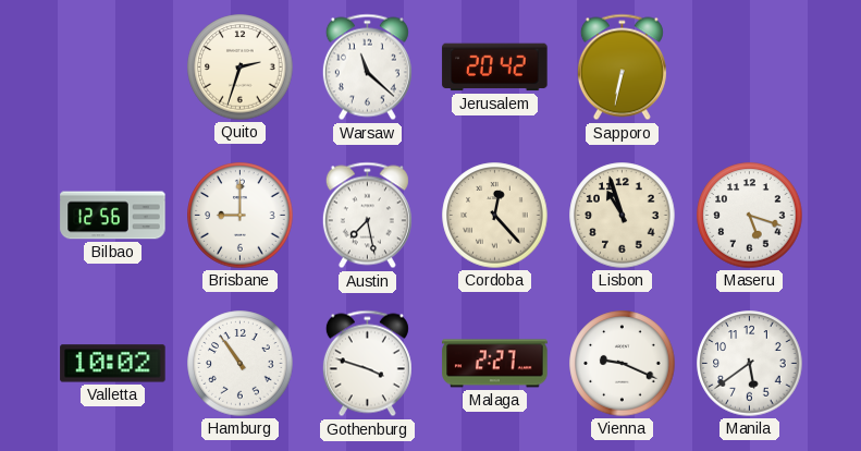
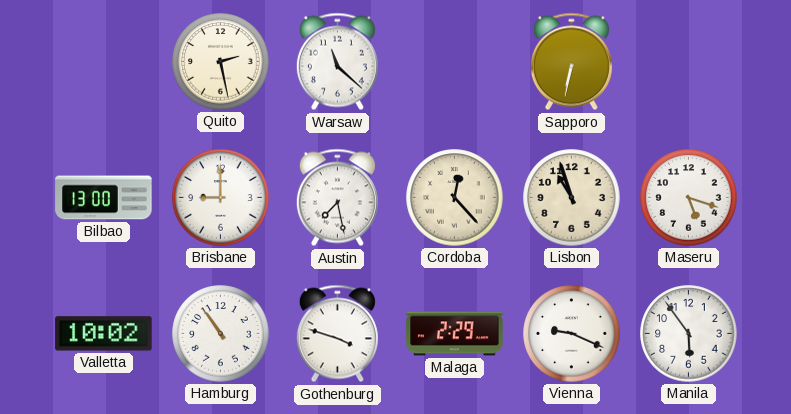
Quito: 2:33 -> 2:28 (221, 62)
Jerusalem: 20:42 -> none (495, 68)
Bilbao: 12:56 -> 13:00 (104, 198)
Malaga: 2:27 -> 2:29 (455, 334)
Manila: 5:39 -> 5:54 (689, 334)
